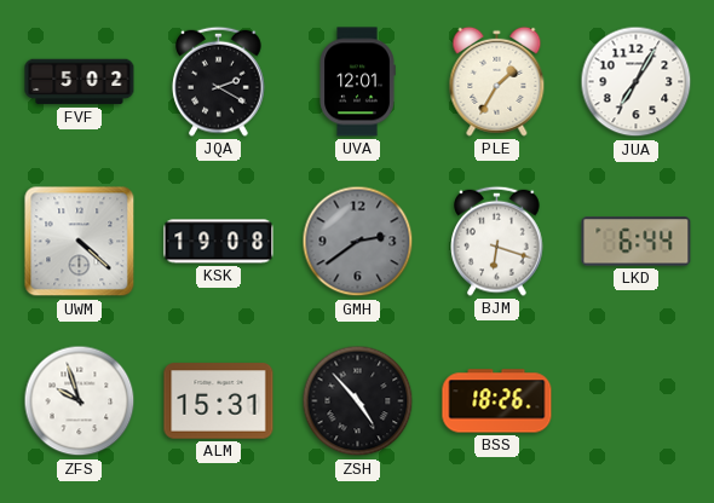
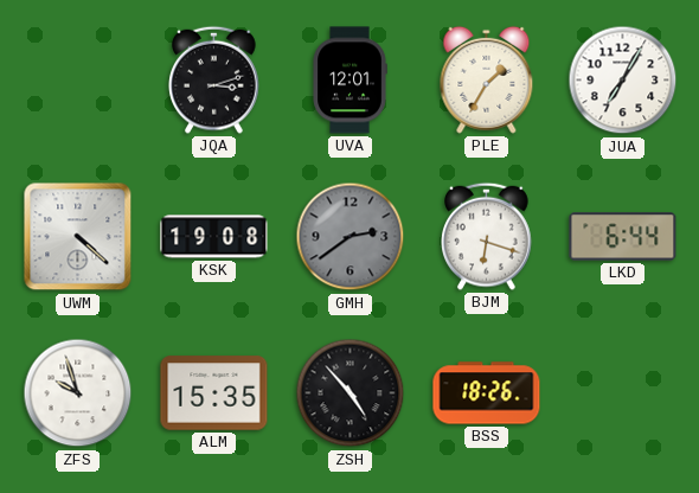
FVF: 5:02 -> none (80, 82)
JQA: 2:20 -> 3:12 (214, 79)
ALM: 15:31 -> 15:35 (214, 393)
